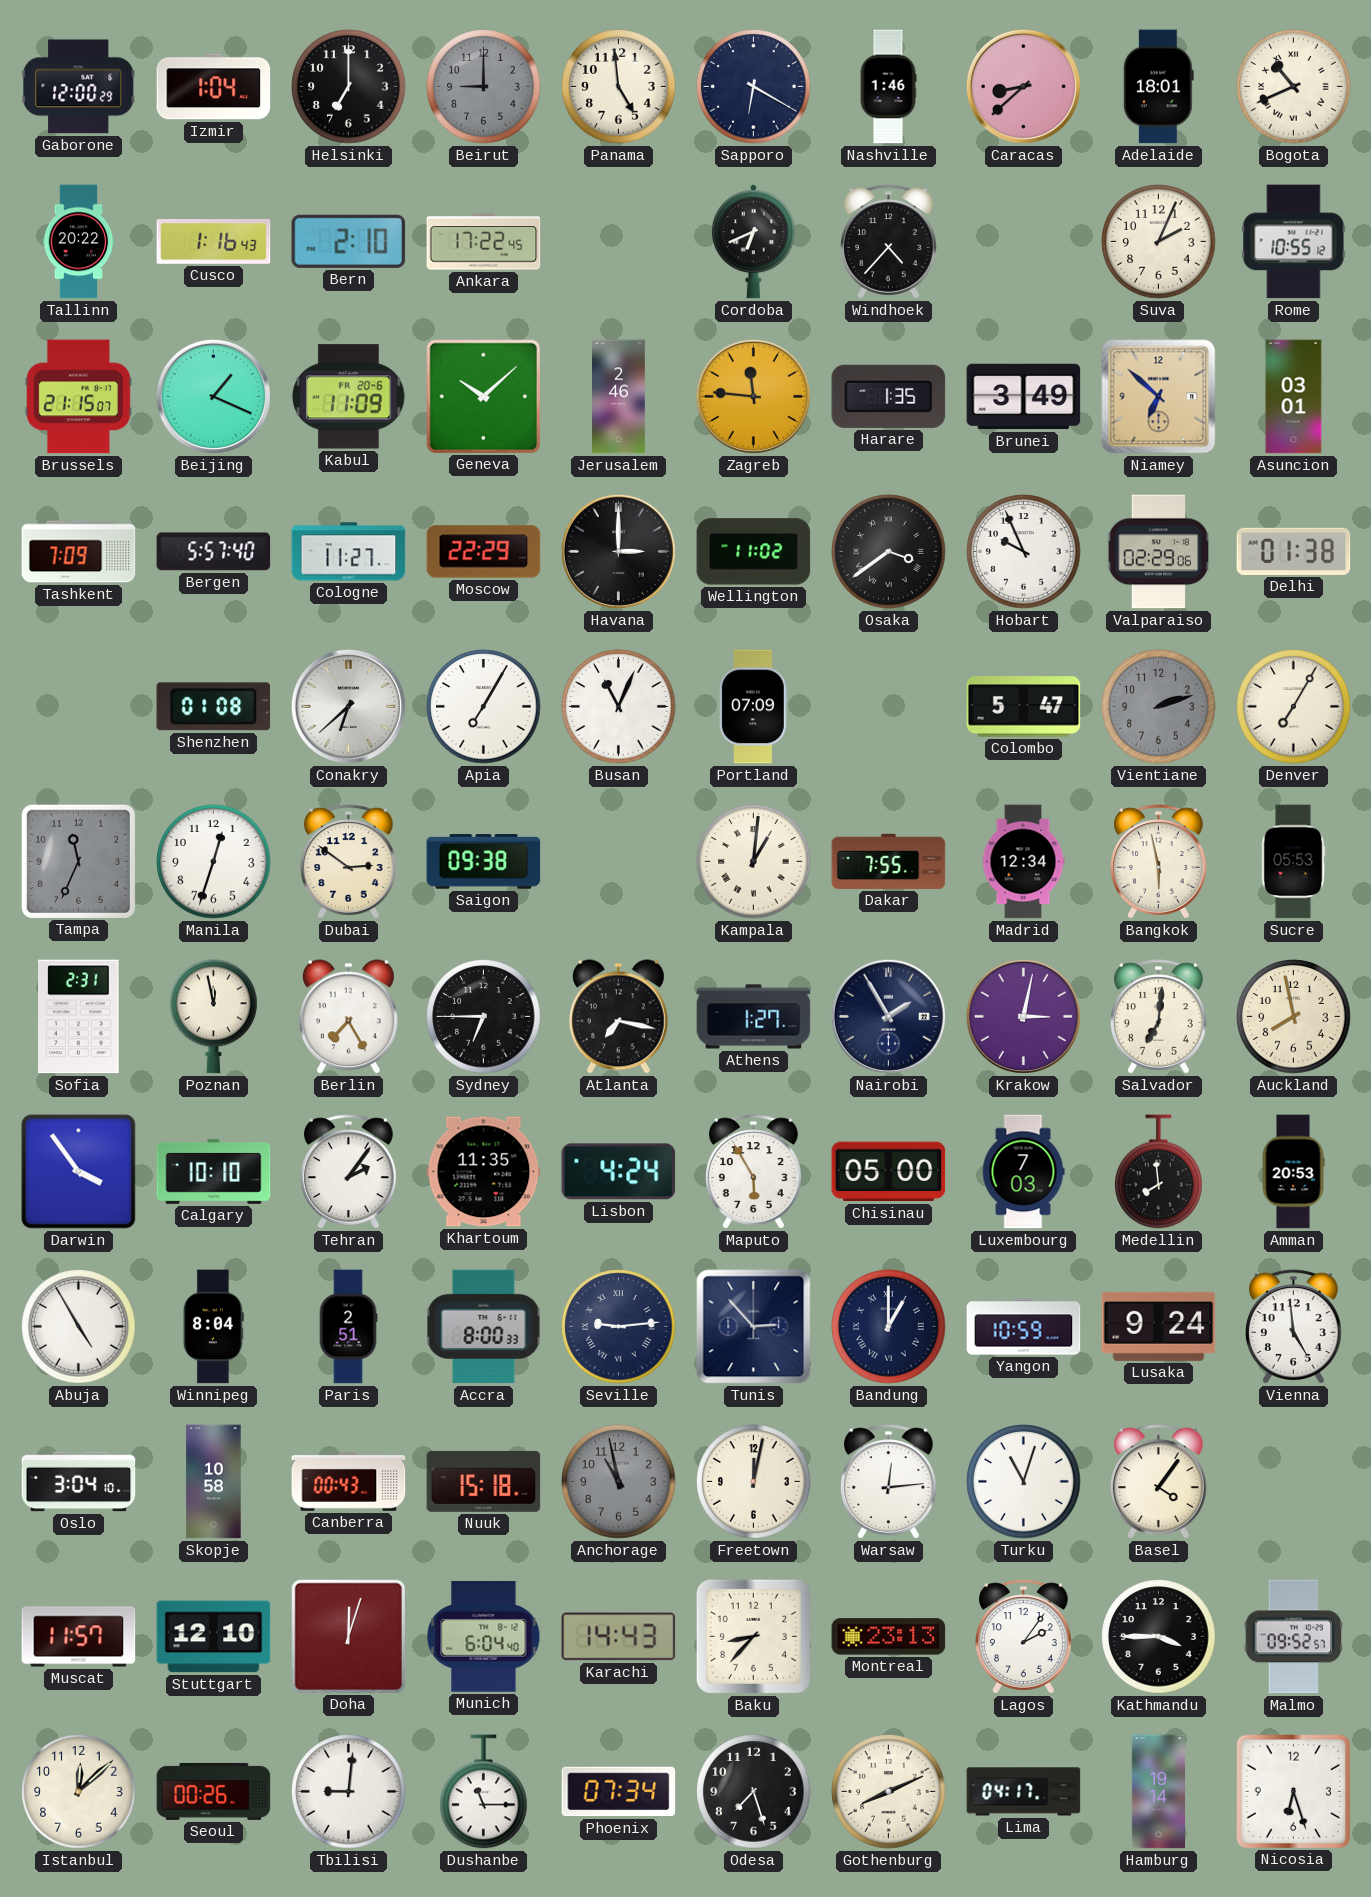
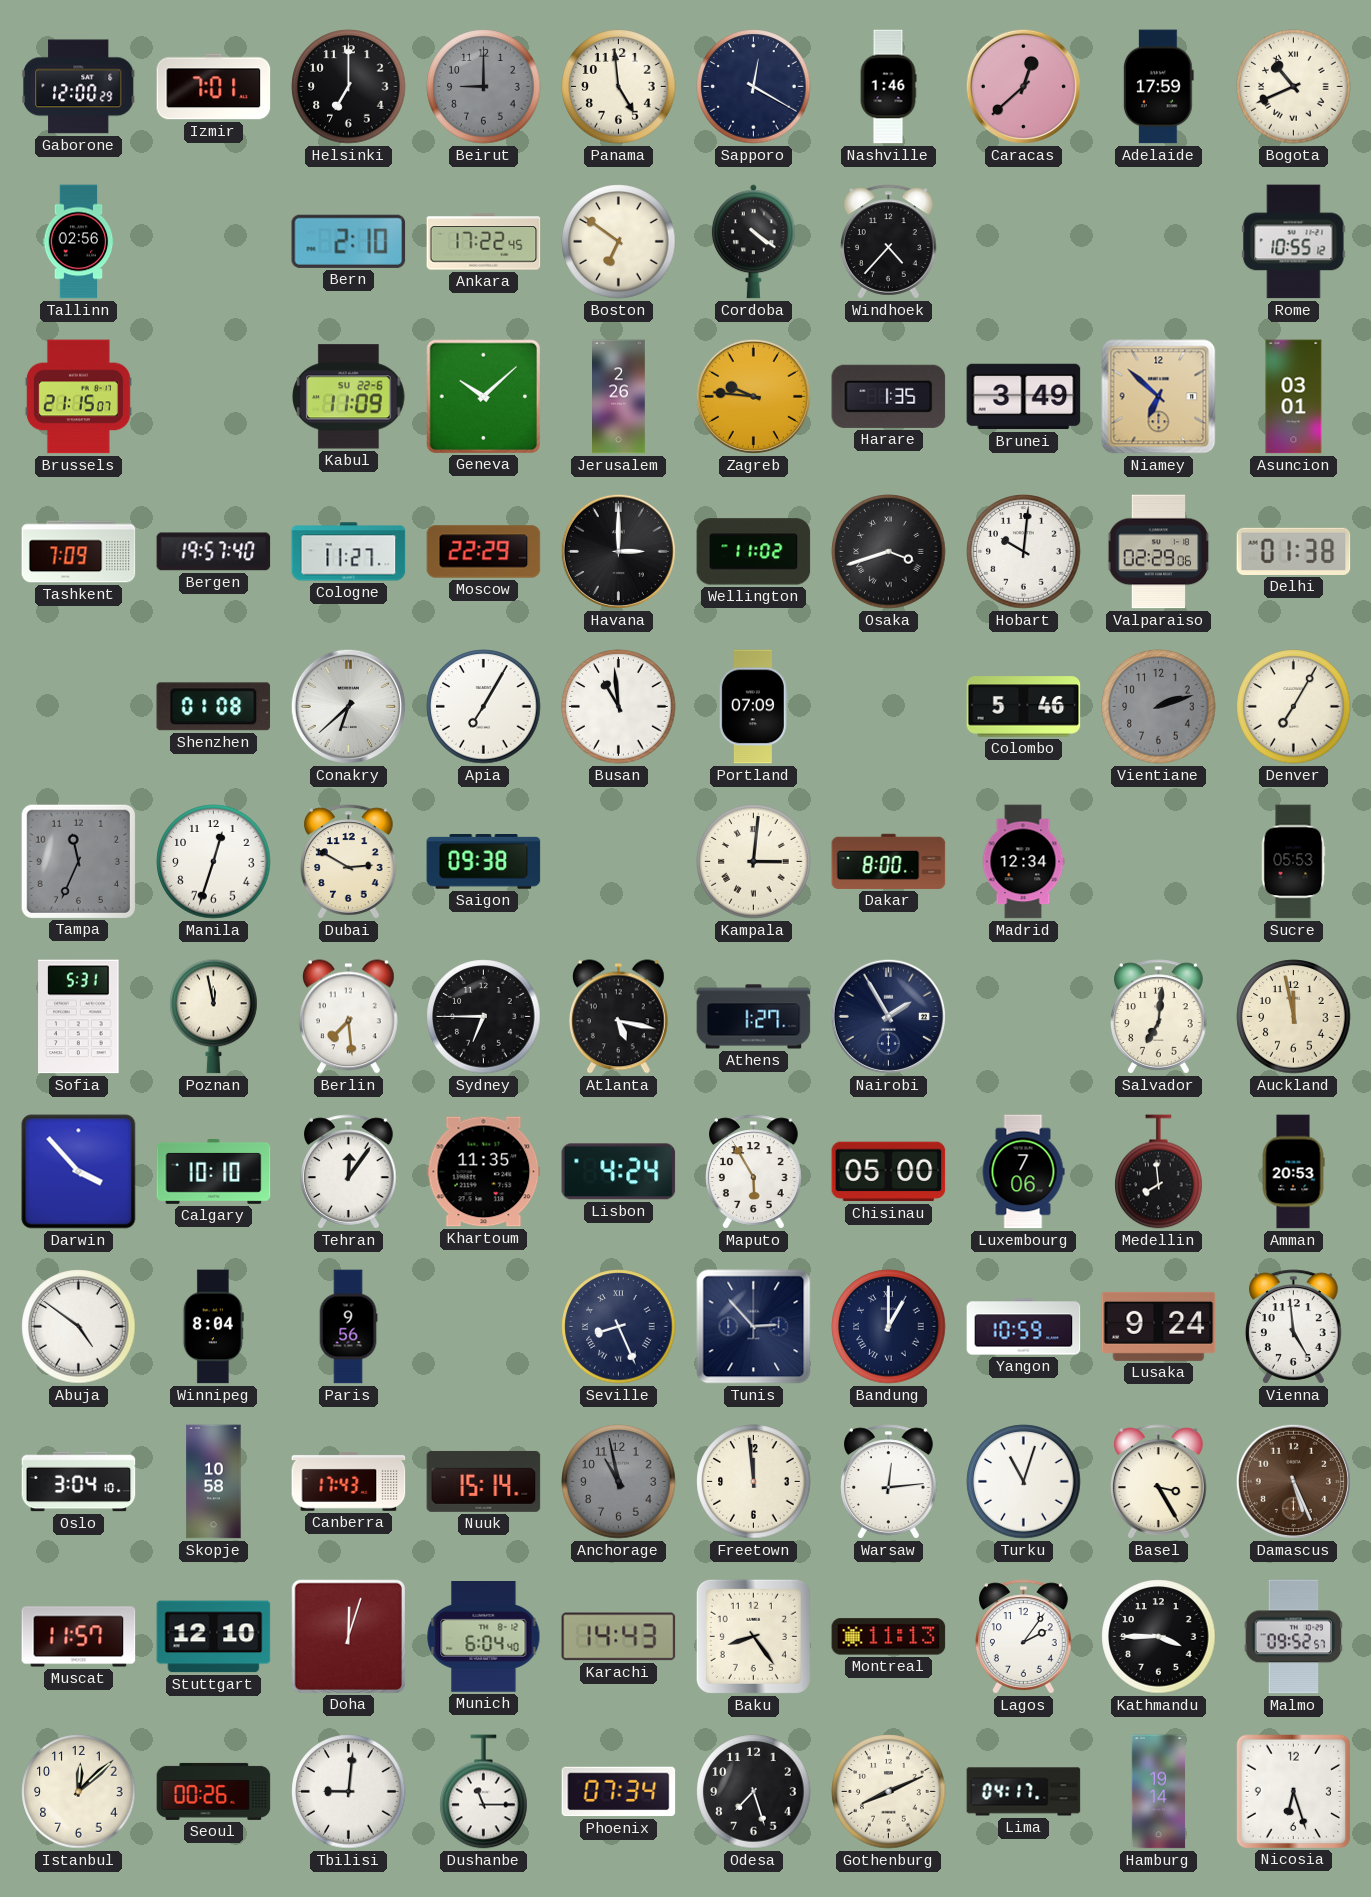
Izmir: 1:04 -> 7:01 (214, 87)
Sapporo: 6:20 -> 12:20 (754, 87)
Caracas: 8:38 -> 12:38 (1023, 86)
Adelaide: 18:01 -> 17:59 (1158, 87)
Tallinn: 20:22 -> 02:56 (79, 242)
Cusco: 1:16 -> none (214, 242)
Boston: none -> 6:51 (619, 242)
Cordoba: 6:41 -> 4:21 (753, 242)
Suva: 2:04 -> none (1159, 242)
Beijing: 1:19 -> none (213, 396)
Kabul date: FR 20-6 -> SU 22-6 (349, 397)
Jerusalem: 2:46 -> 2:26 (619, 397)
Zagreb: 11:46 -> 9:46 (753, 396)
Bergen: 5:57 -> 19:57 (214, 552)
Osaka: 3:39 -> 3:42 (889, 552)
Hobart: 9:56 -> 10:01 (1024, 552)
Busan: 11:04 -> 10:59 (619, 707)
Colombo: 5:47 -> 5:46 (1024, 707)
Dubai: 2:51 -> 2:50 (349, 862)
Kampala: 1:01 -> 3:01 (754, 862)
Dakar: 7:55 -> 8:00 (889, 861)
Bangkok: 5:58 -> none (1159, 862)
Sofia: 2:31 -> 5:31 (79, 1017)
Berlin: 7:25 -> 7:29 (348, 1017)
Atlanta: 7:17 -> 5:17 (618, 1017)
Krakow: 3:02 -> none (1023, 1016)
Auckland: 7:58 -> 11:58 (1294, 1017)
Darwin: 3:54 -> 3:53 (79, 1172)
Tehran: 2:06 -> 12:06 (349, 1172)
Luxembourg: 7:03 -> 7:06 (1023, 1172)
Abuja: 4:55 -> 4:51 (79, 1327)
Paris: 2:51 -> 9:56 (348, 1327)
Accra: 8:00 -> none (484, 1327)
Seville: 9:14 -> 8:26 (619, 1327)
Canberra: 00:43 -> 17:43 (349, 1482)
Nuuk: 15:18 -> 15:14 (484, 1481)
Freetown: 12:02 -> 11:59 (754, 1482)
Basel: 4:06 -> 3:25 (1159, 1482)
Damascus: none -> 5:26 (1293, 1481)
Baku: 8:37 -> 8:24 (753, 1636)
Montreal: 23:13 -> 11:13 (889, 1637)
